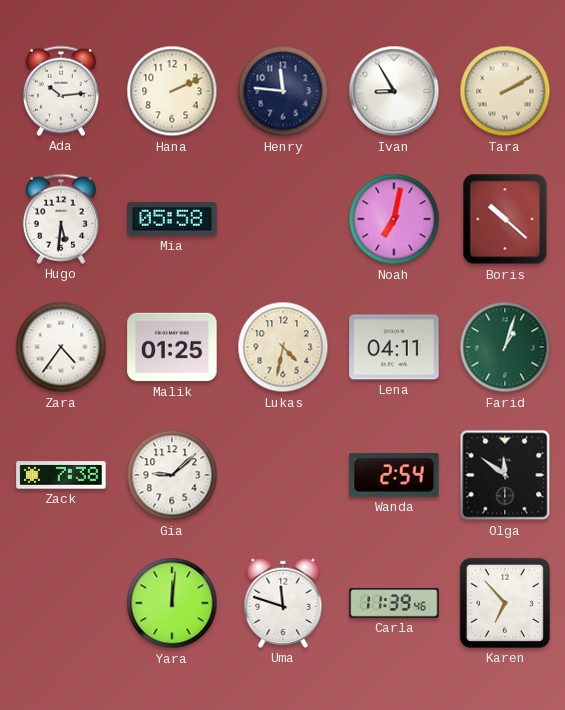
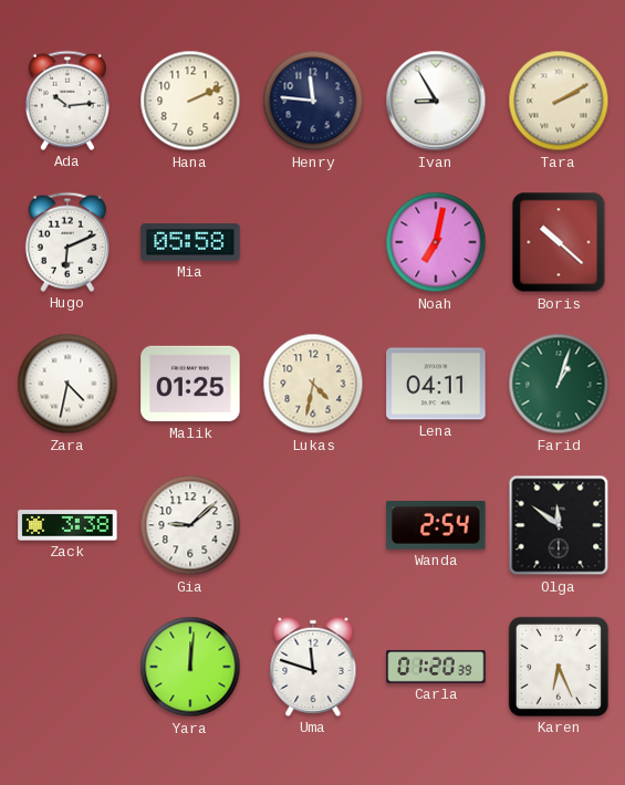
Hugo: 5:31 -> 6:11 (67, 242)
Zara: 4:36 -> 4:32 (67, 384)
Zack: 7:38 -> 3:38 (67, 525)
Carla: 11:39 -> 01:20 (436, 667)
Karen: 6:53 -> 6:26 (559, 667)
